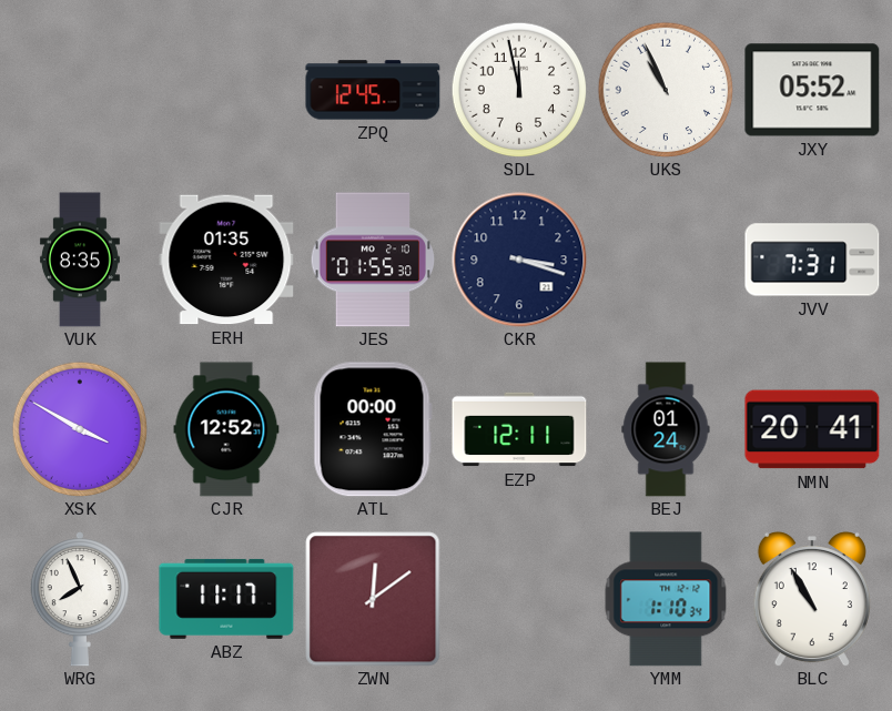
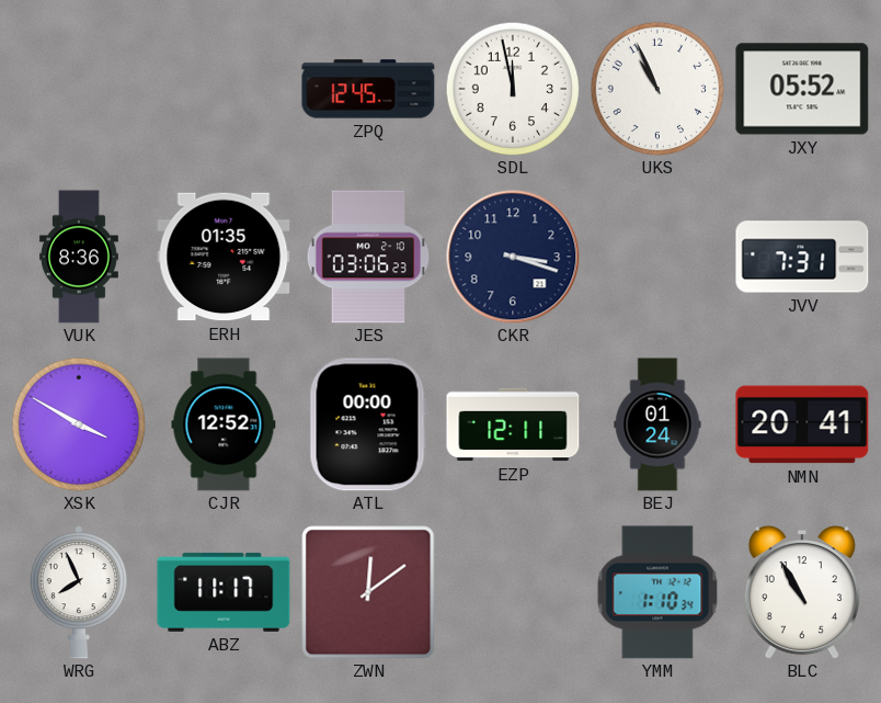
VUK: 8:35 -> 8:36 (79, 257)
JES: 01:55 -> 03:06 (368, 257)
